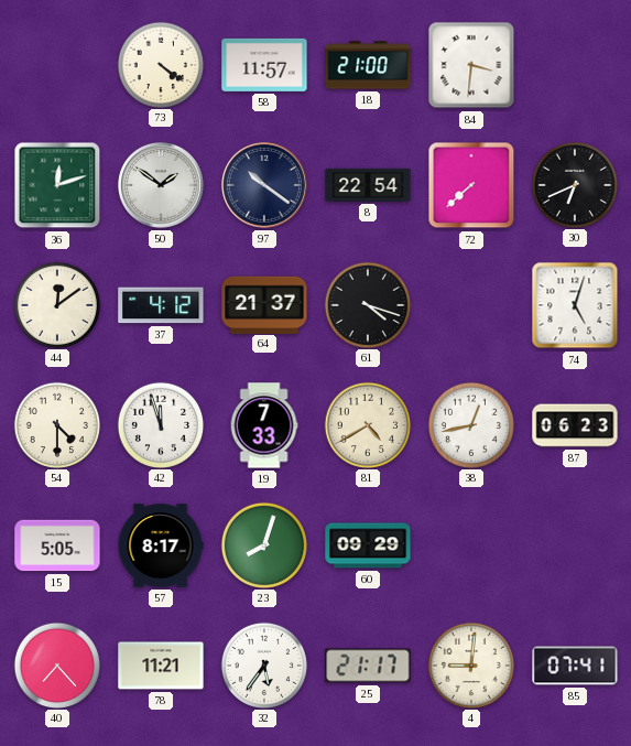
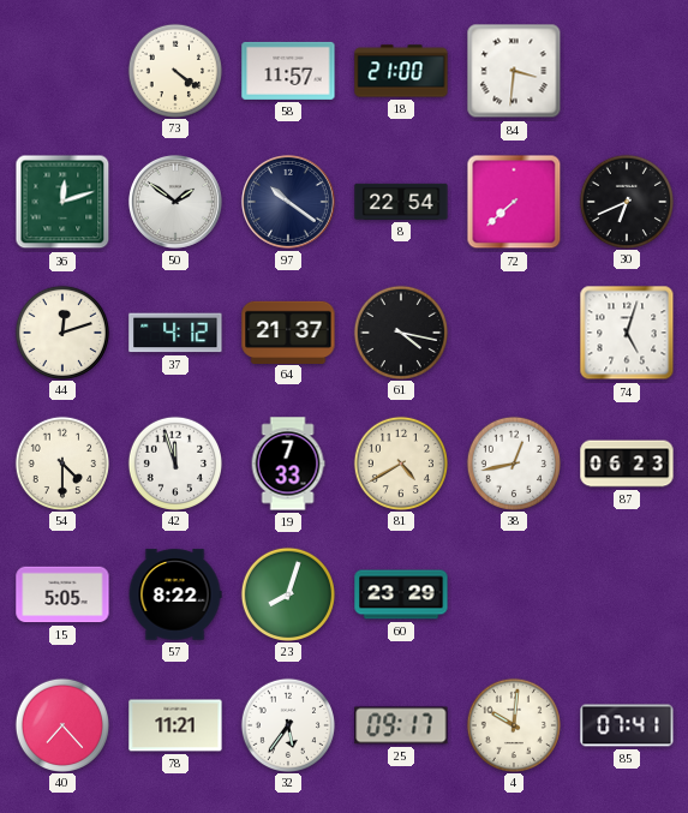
44: 12:09 -> 12:12 (61, 331)
61: 4:18 -> 4:17 (400, 331)
57: 8:17 -> 8:22 (175, 594)
60: 09:29 -> 23:29 (401, 594)
25: 21:17 -> 09:17 (401, 725)
4: 9:01 -> 10:01 (513, 724)
